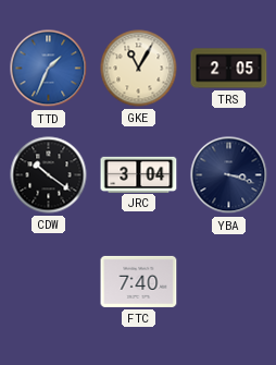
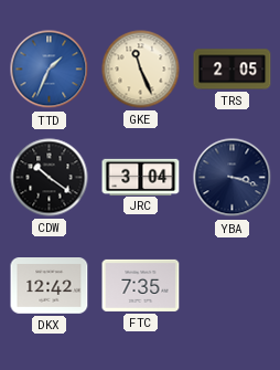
GKE: 11:05 -> 11:26 (141, 70)
DKX: none -> 12:42 (50, 286)
FTC: 7:40 -> 7:35 (141, 285)
